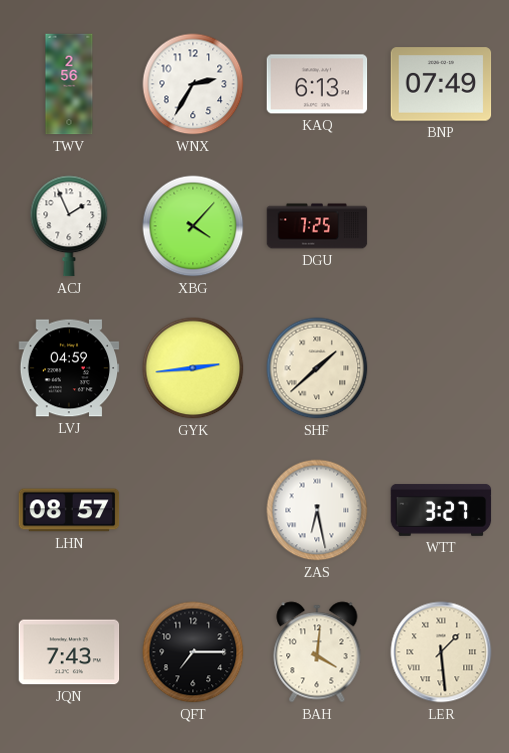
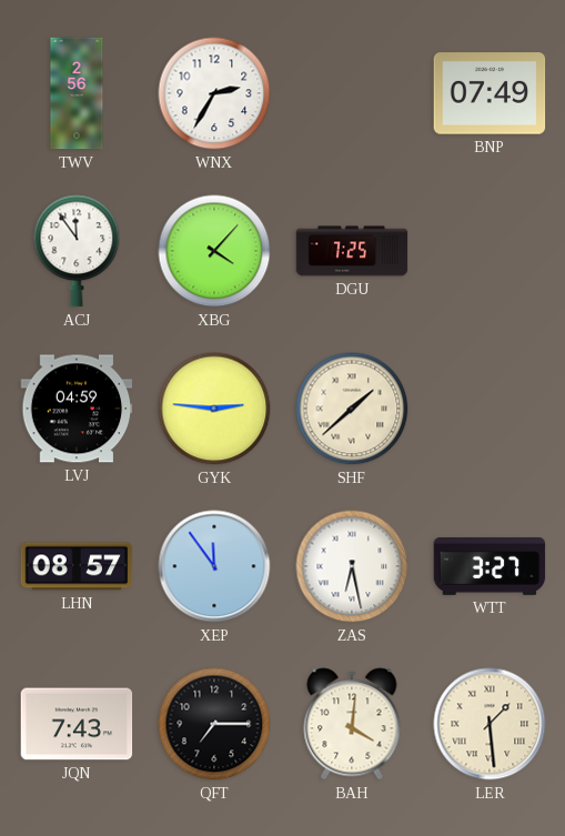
KAQ: 6:13 -> none (317, 84)
ACJ: 1:56 -> 11:54 (77, 251)
GYK: 2:44 -> 2:46 (214, 409)
XEP: none -> 11:54 (214, 566)
